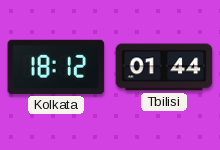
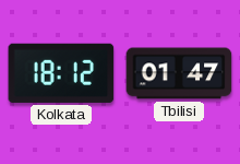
Tbilisi: 01:44 -> 01:47 (179, 73)
